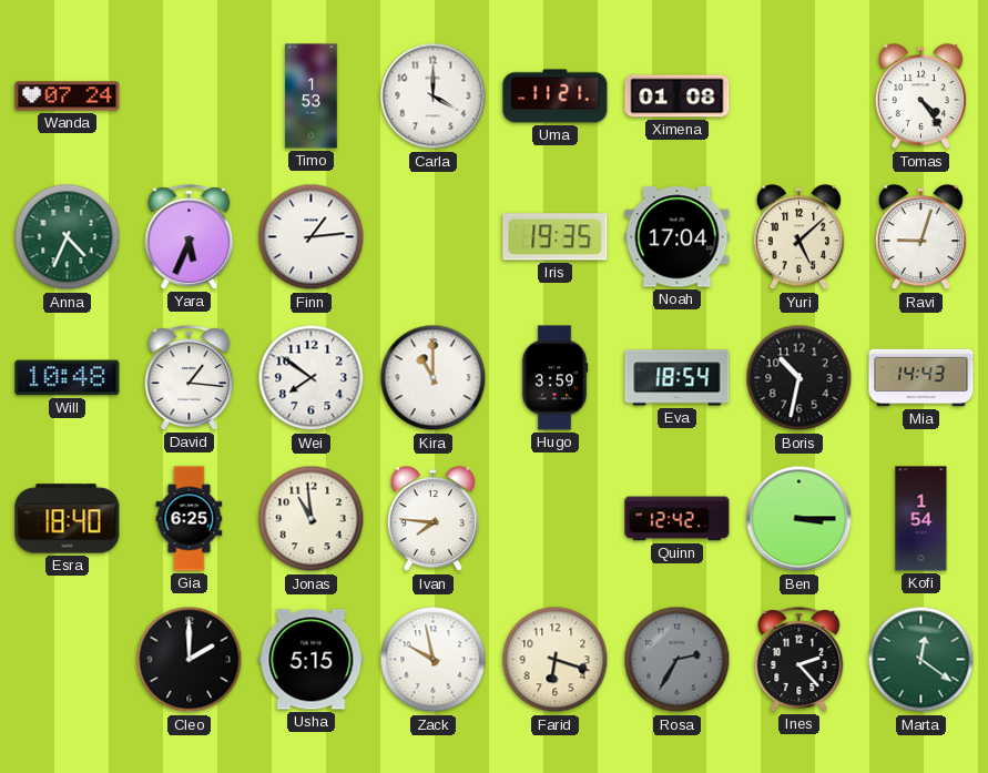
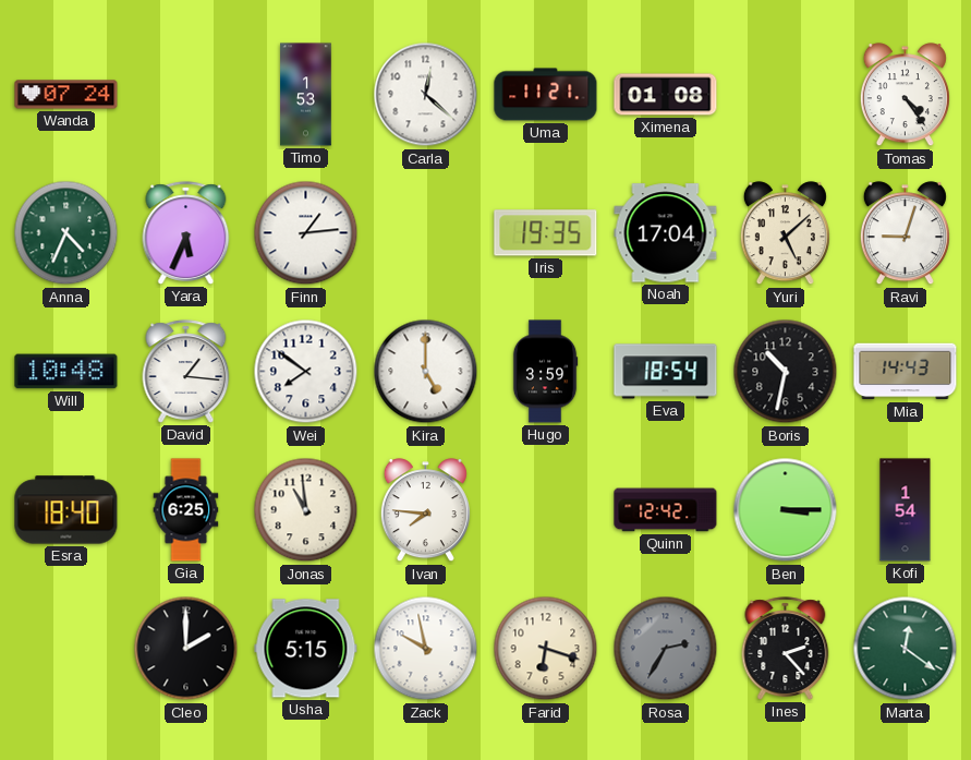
Carla: 4:00 -> 12:22 (426, 95)
Kira: 11:00 -> 5:00 (426, 372)
